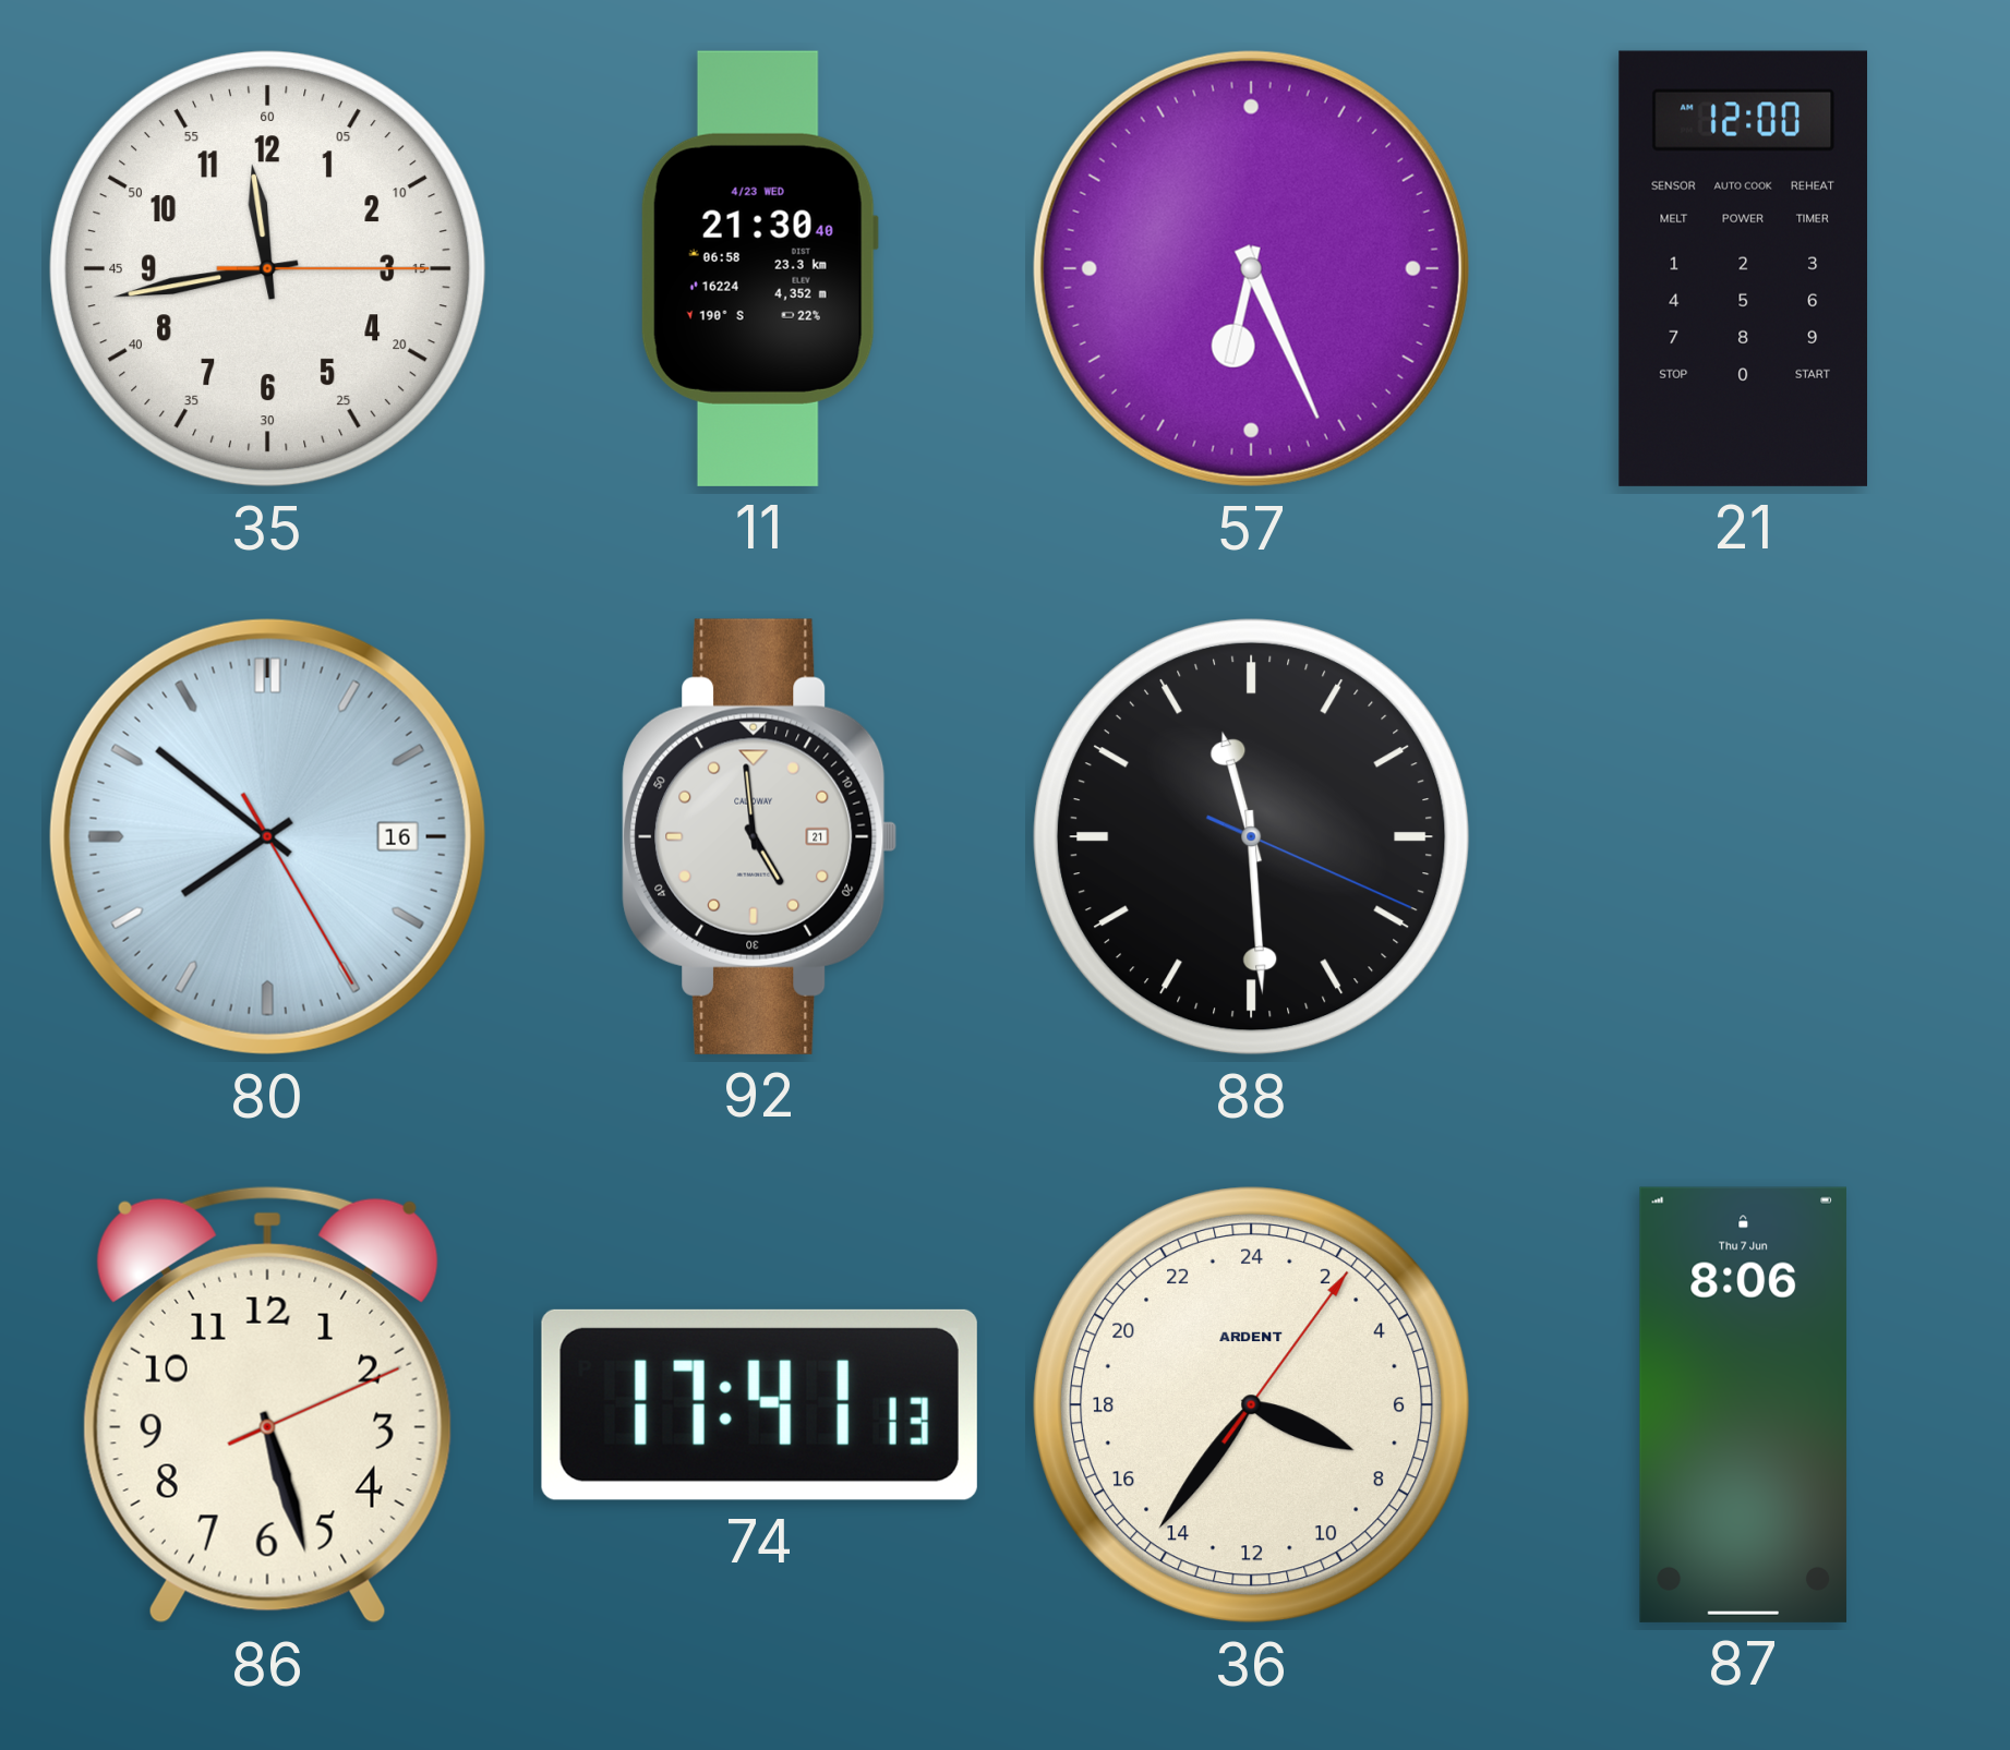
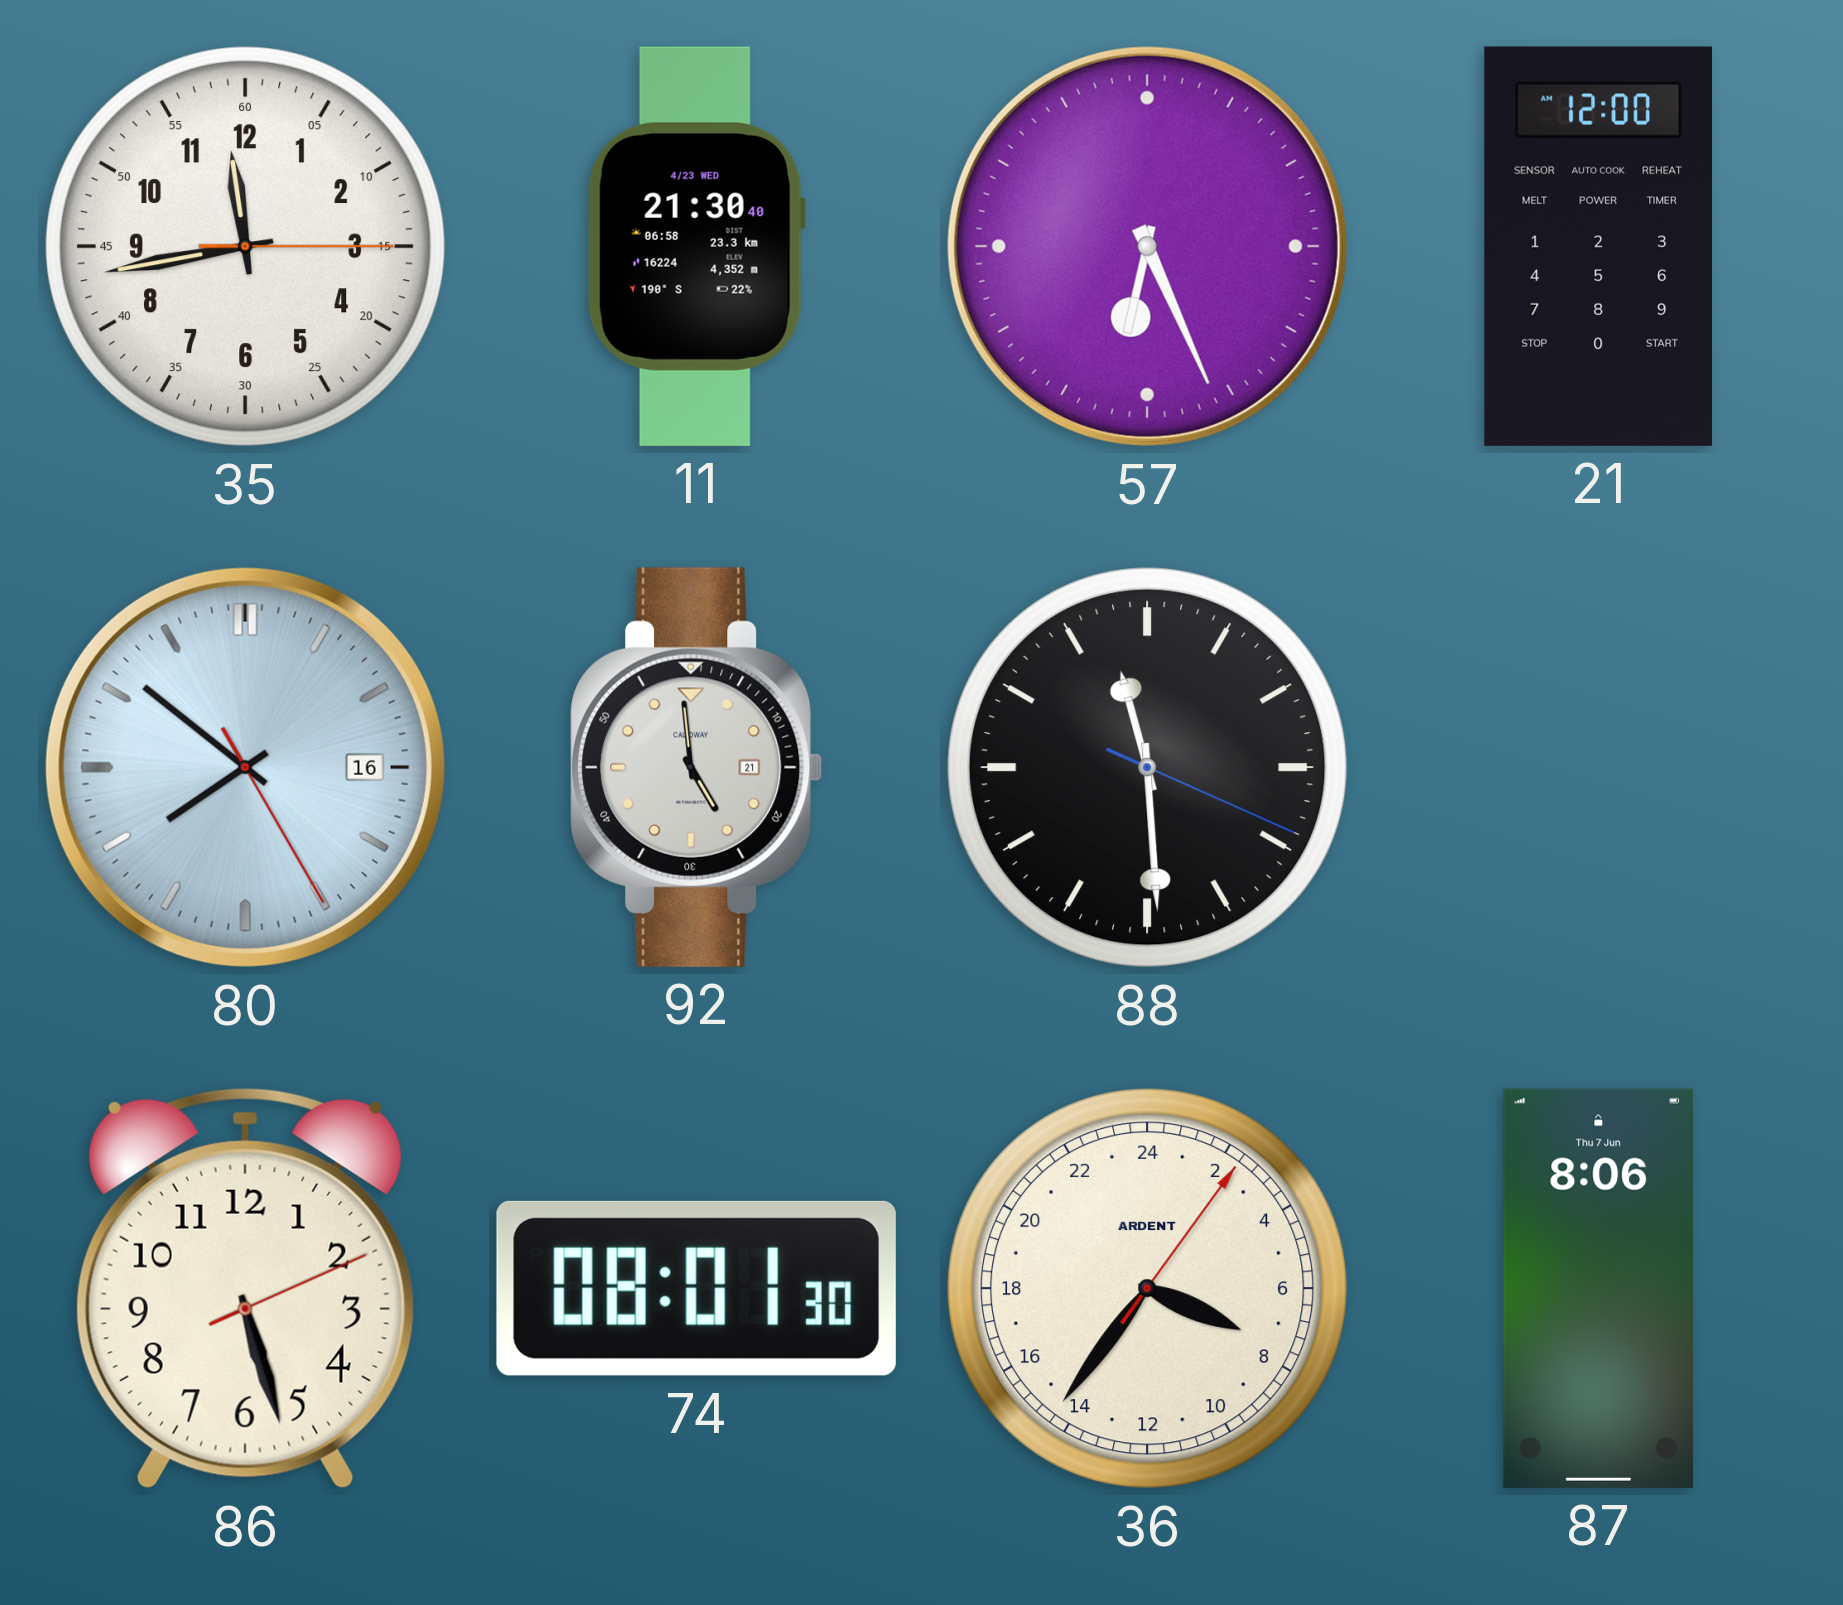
74: 17:41 -> 08:01 (696, 1288)
